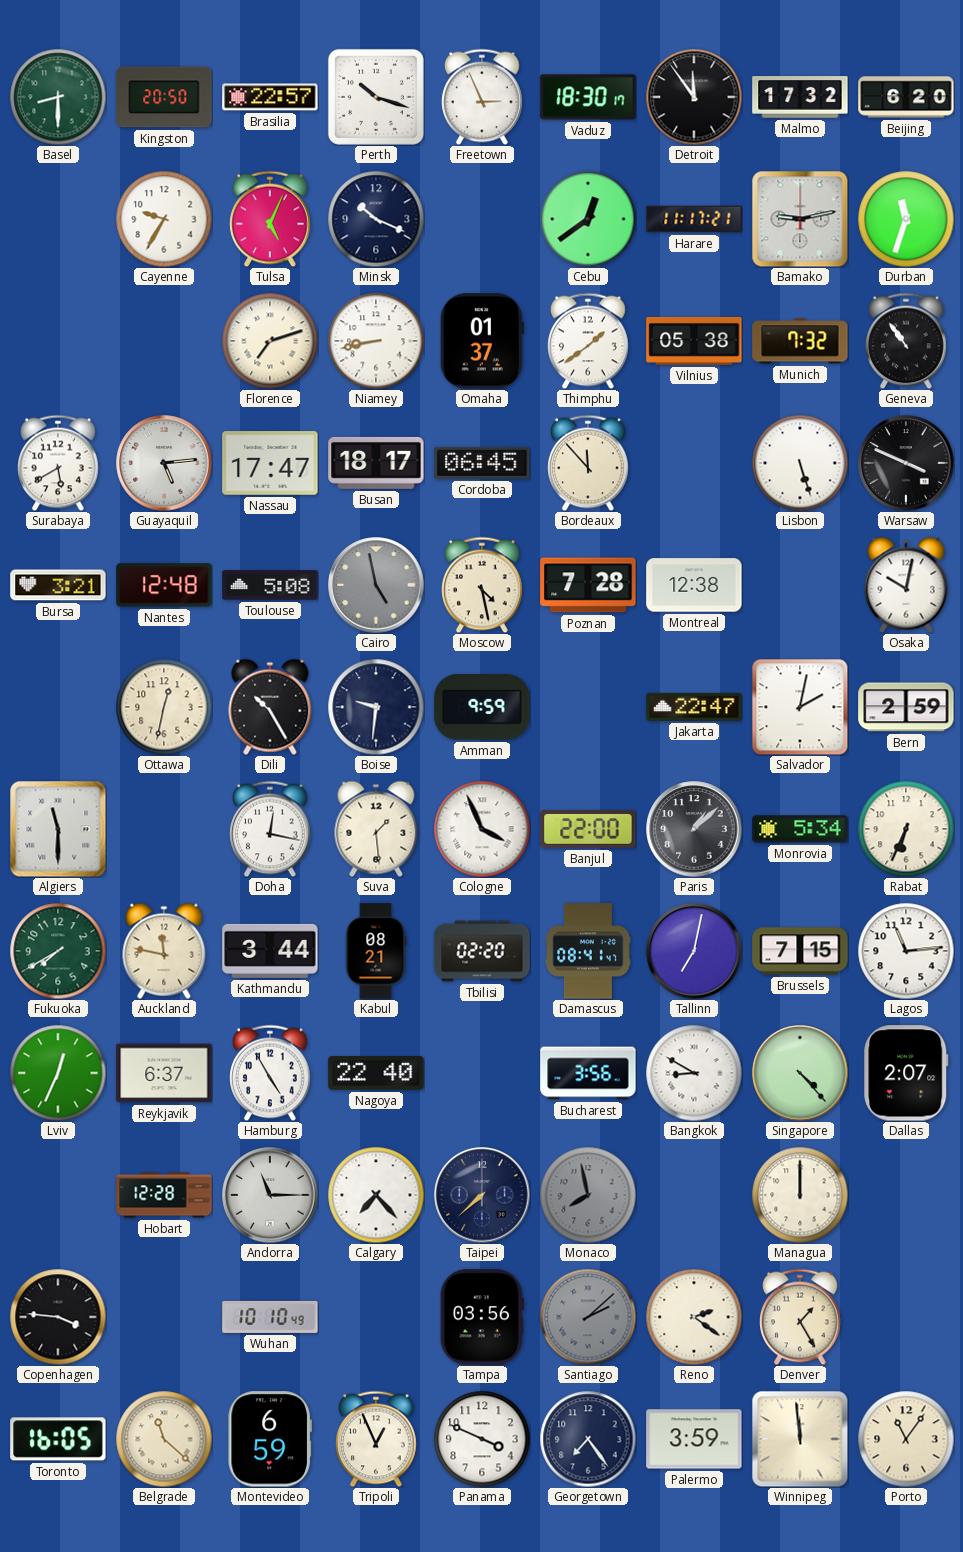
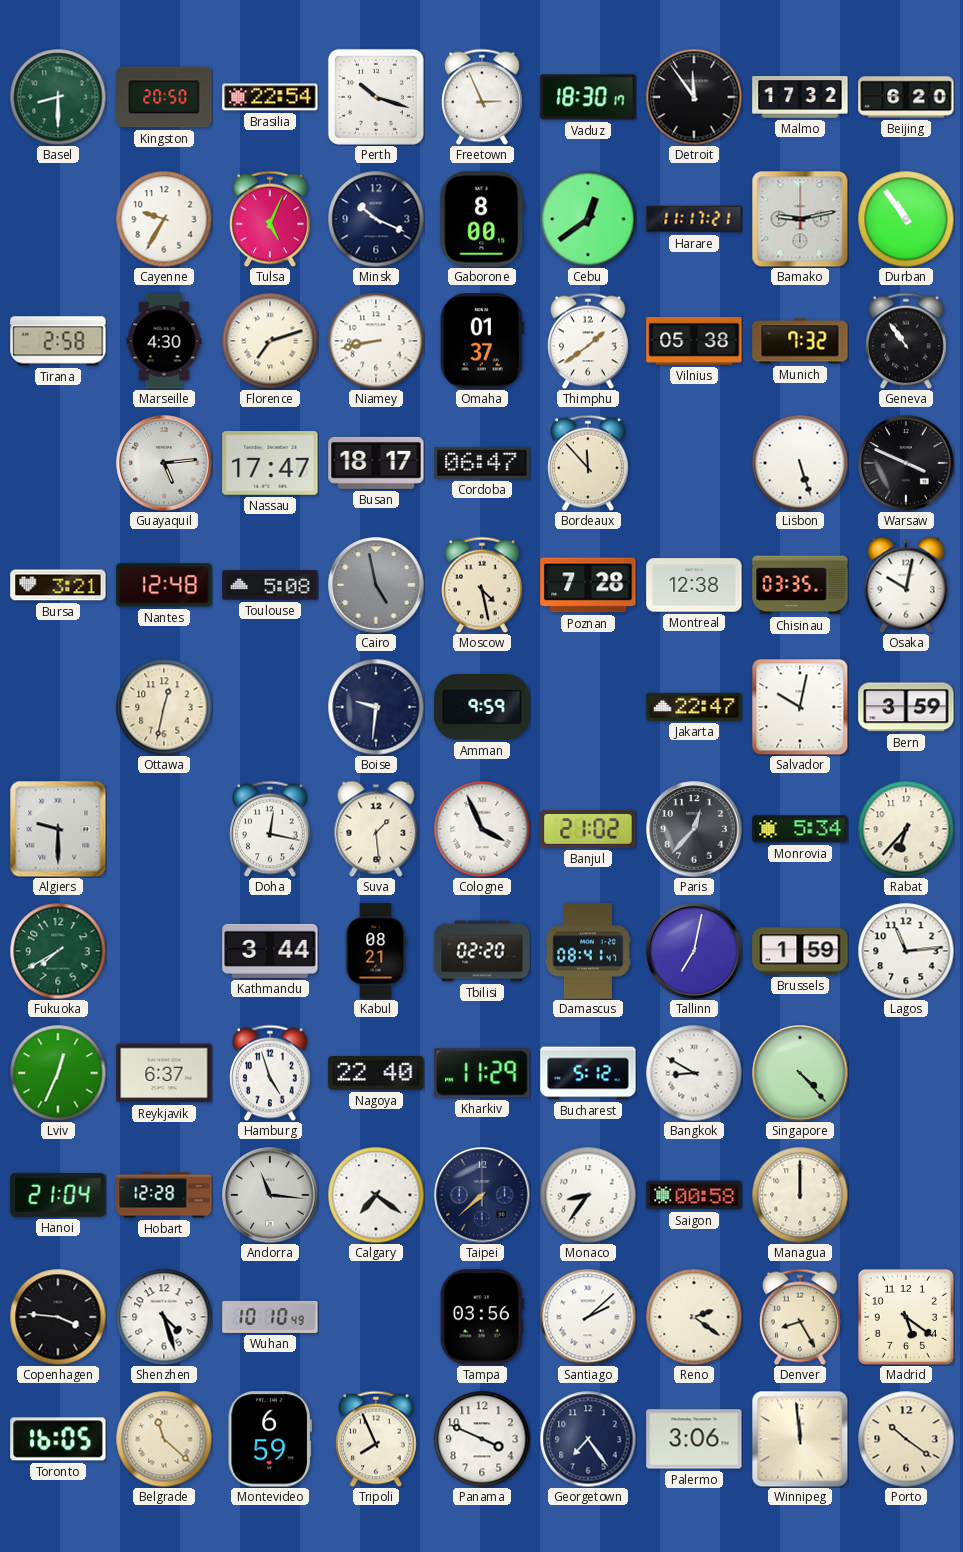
Brasilia: 22:57 -> 22:54 (270, 97)
Gaborone: none -> 8:00 (482, 219)
Durban: 11:33 -> 10:54 (906, 219)
Tirana: none -> 2:58 (58, 341)
Marseille: none -> 4:30 (164, 341)
Surabaya: 5:40 -> none (58, 463)
Cordoba: 06:45 -> 06:47 (482, 463)
Chisinau: none -> 03:35 (800, 585)
Dili: 10:25 -> none (270, 707)
Salvador: 2:02 -> 10:02 (800, 707)
Bern: 2:59 -> 3:59 (906, 707)
Algiers: 11:30 -> 9:30 (58, 829)
Banjul: 22:00 -> 21:02 (588, 829)
Paris: 1:08 -> 12:37 (694, 829)
Rabat: 6:34 -> 6:37 (906, 829)
Auckland: 11:47 -> none (164, 951)
Brussels: 7:15 -> 1:59 (800, 951)
Hamburg: 4:55 -> 4:57 (270, 1073)
Kharkiv: none -> 11:29 (482, 1073)
Bucharest: 3:56 -> 5:12 (588, 1073)
Dallas: 2:07 -> none (906, 1073)
Hanoi: none -> 21:04 (58, 1195)
Andorra: 11:15 -> 11:16 (270, 1195)
Calgary: 7:23 -> 7:21 (376, 1195)
Monaco: 7:58 -> 8:36 (588, 1195)
Monaco dial: grey -> white (588, 1195)
Saigon: none -> 00:58 (694, 1195)
Shenzhen: none -> 4:27 (164, 1317)
Santiago dial: grey -> white (588, 1317)
Denver: 1:25 -> 8:25 (800, 1317)
Madrid: none -> 5:21 (906, 1317)
Tripoli: 12:56 -> 7:56 (376, 1439)
Palermo: 3:59 -> 3:06 (694, 1439)
Porto: 11:06 -> 10:21 (906, 1439)
